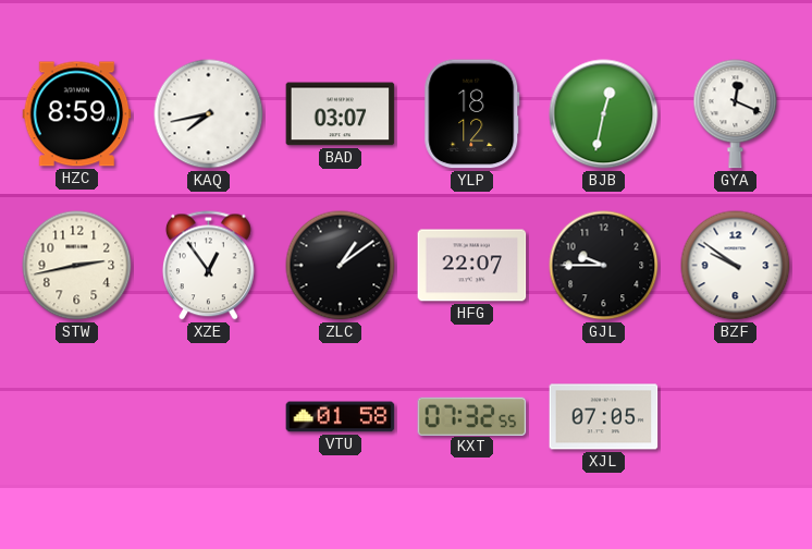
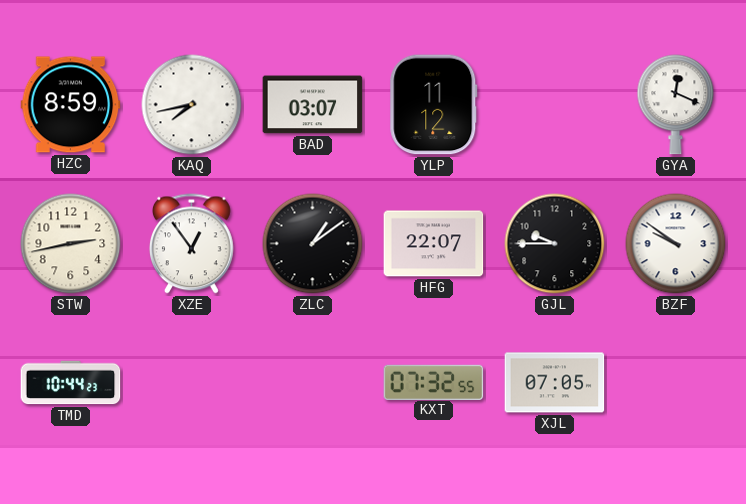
YLP: 18:12 -> 11:12 (434, 105)
BJB: 12:32 -> none (604, 114)
TMD: none -> 10:44 (71, 383)
VTU: 01:58 -> none (341, 417)
